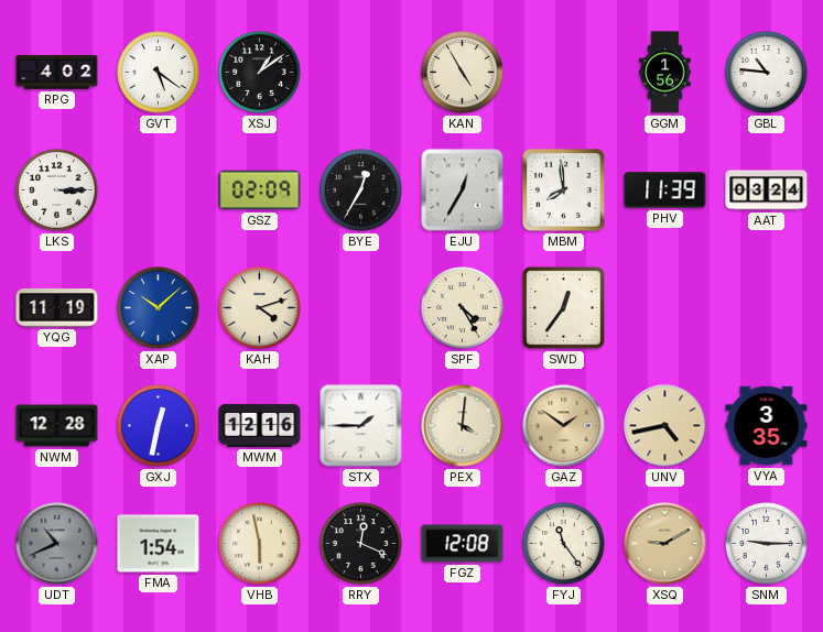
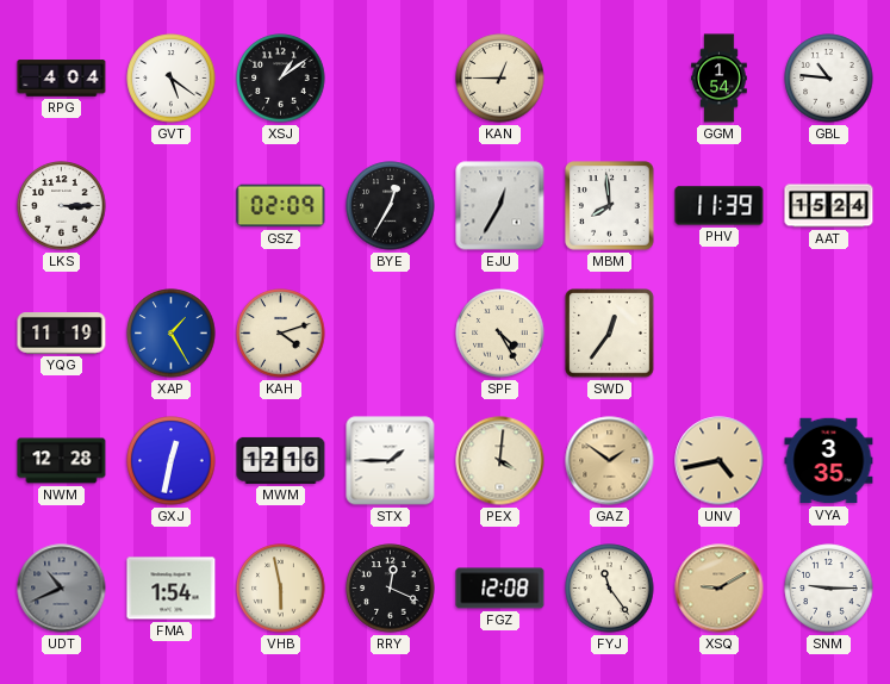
RPG: 4:02 -> 4:04 (62, 79)
KAN: 4:55 -> 12:45 (500, 79)
GGM: 1:56 -> 1:54 (720, 79)
AAT: 03:24 -> 15:24 (829, 206)
XAP: 10:08 -> 1:25 (172, 334)
